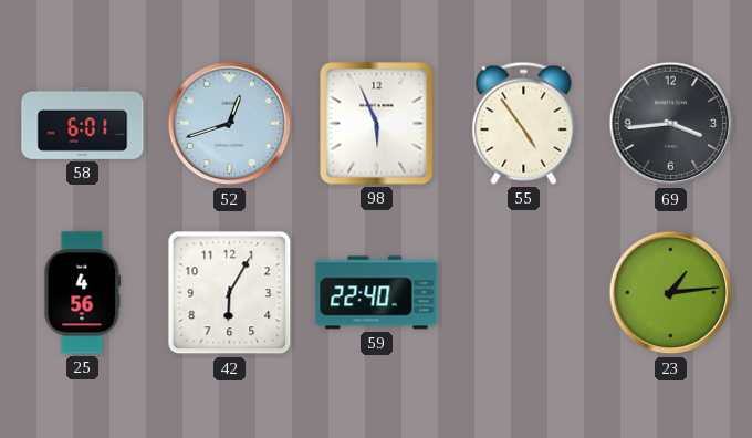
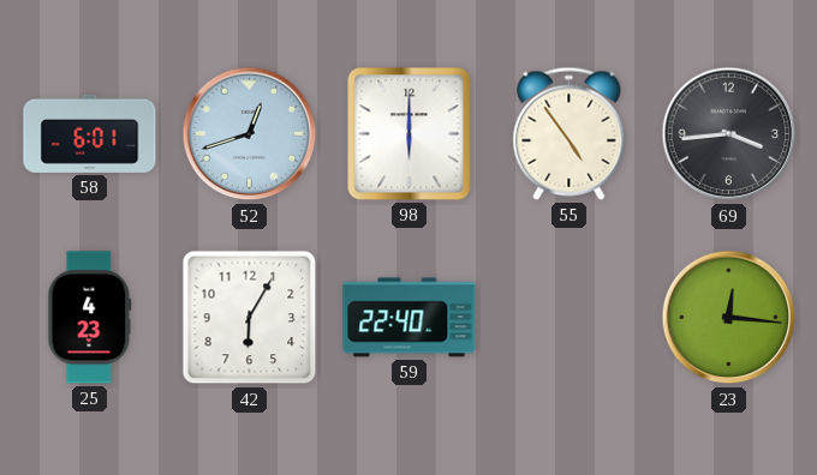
98: 5:56 -> 6:00 (410, 134)
25: 4:56 -> 4:23 (90, 318)
23: 1:14 -> 12:16 (729, 318)
